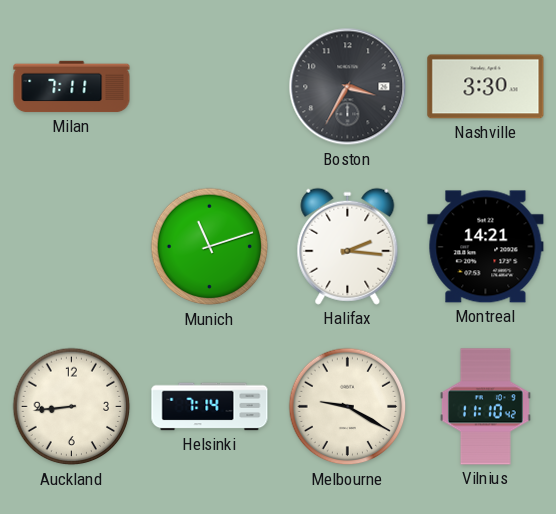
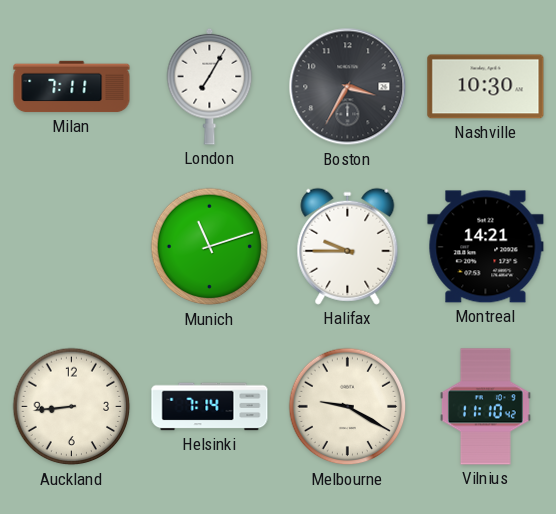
London: none -> 7:05 (210, 86)
Nashville: 3:30 -> 10:30 (486, 87)
Halifax: 2:16 -> 9:45 (348, 246)
